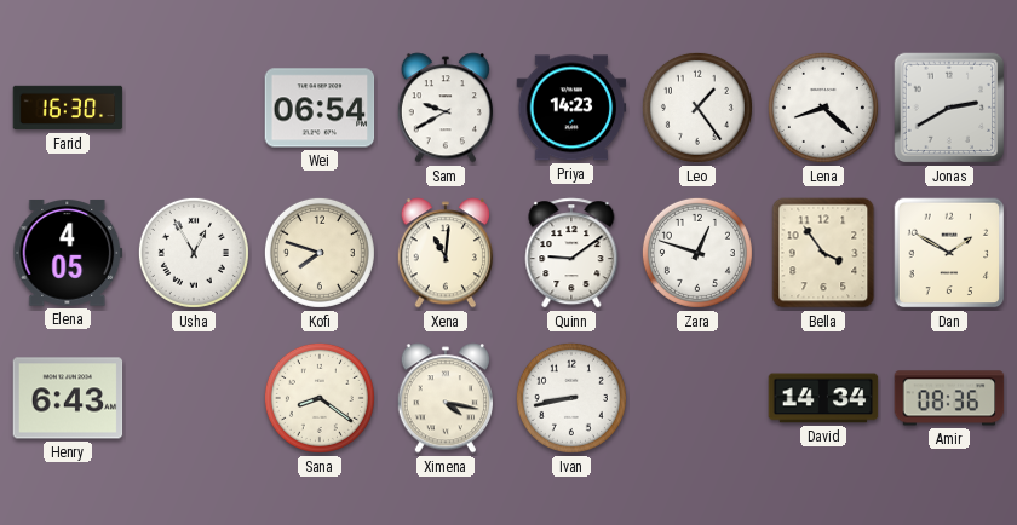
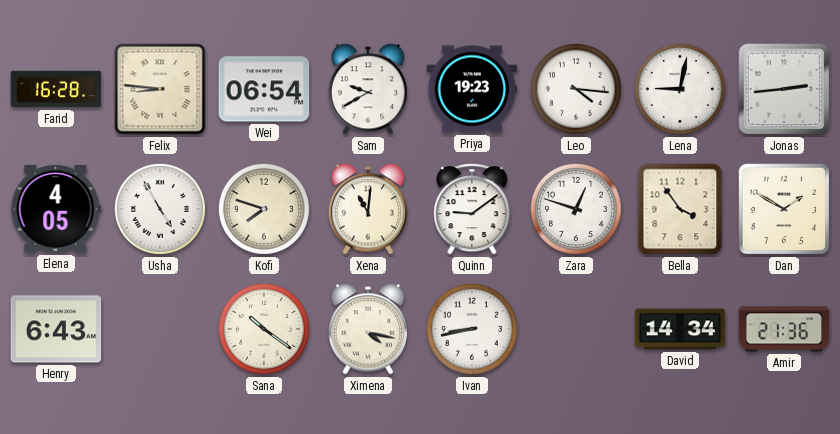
Farid: 16:30 -> 16:28 (56, 89)
Felix: none -> 8:46 (160, 89)
Priya: 14:23 -> 19:23 (472, 89)
Leo: 1:24 -> 4:16 (576, 89)
Lena: 8:22 -> 9:02 (680, 89)
Jonas: 2:40 -> 2:44 (784, 89)
Usha: 12:55 -> 4:55 (160, 209)
Sana: 8:21 -> 10:21 (264, 329)
Amir: 08:36 -> 21:36 (784, 329)
